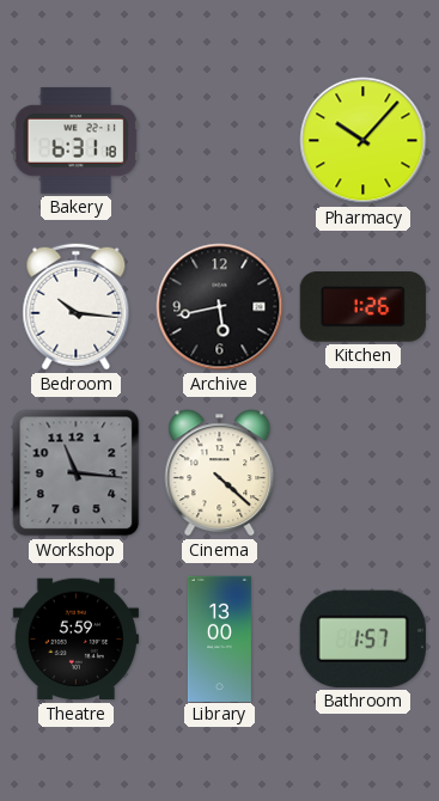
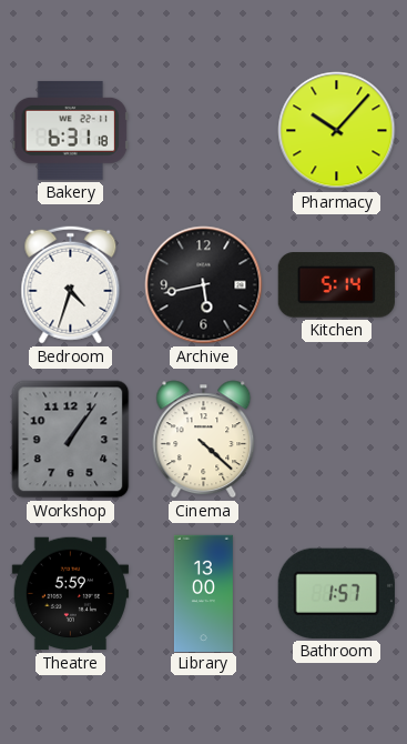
Bedroom: 10:16 -> 4:33 (71, 285)
Kitchen: 1:26 -> 5:14 (336, 285)
Workshop: 11:16 -> 1:06 (71, 440)
